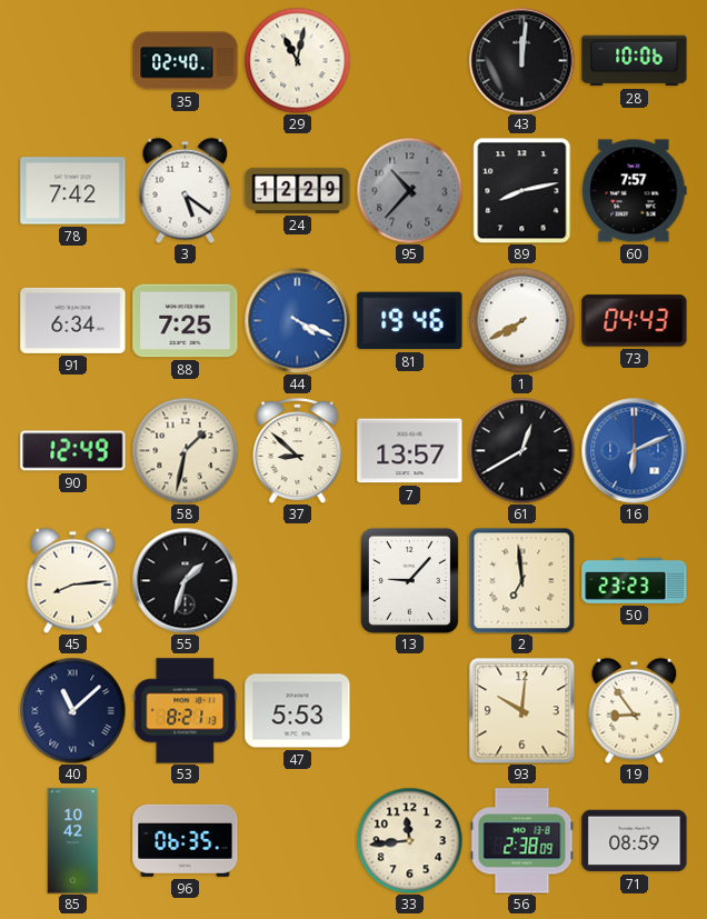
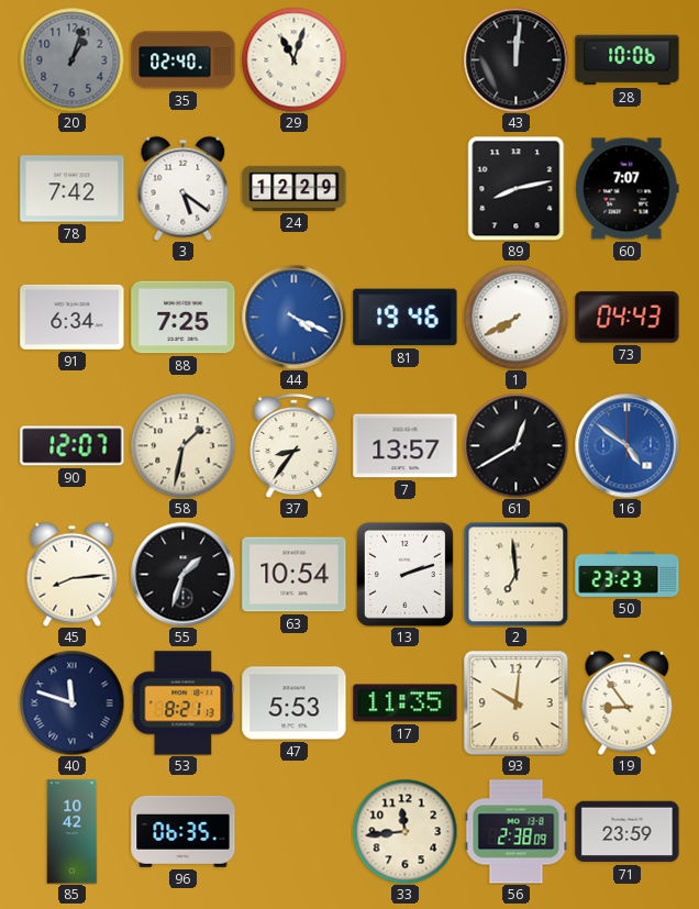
20: none -> 1:03 (71, 59)
29: 11:02 -> 11:03 (293, 59)
95: 10:37 -> none (409, 190)
60: 7:57 -> 7:07 (628, 189)
90: 12:49 -> 12:07 (73, 446)
37: 8:52 -> 8:36 (295, 446)
16: 6:11 -> 4:51 (626, 445)
63: none -> 10:54 (295, 575)
13: 9:07 -> 2:12 (404, 574)
40: 11:08 -> 11:48 (71, 702)
17: none -> 11:35 (406, 703)
71: 08:59 -> 23:59 (628, 832)
